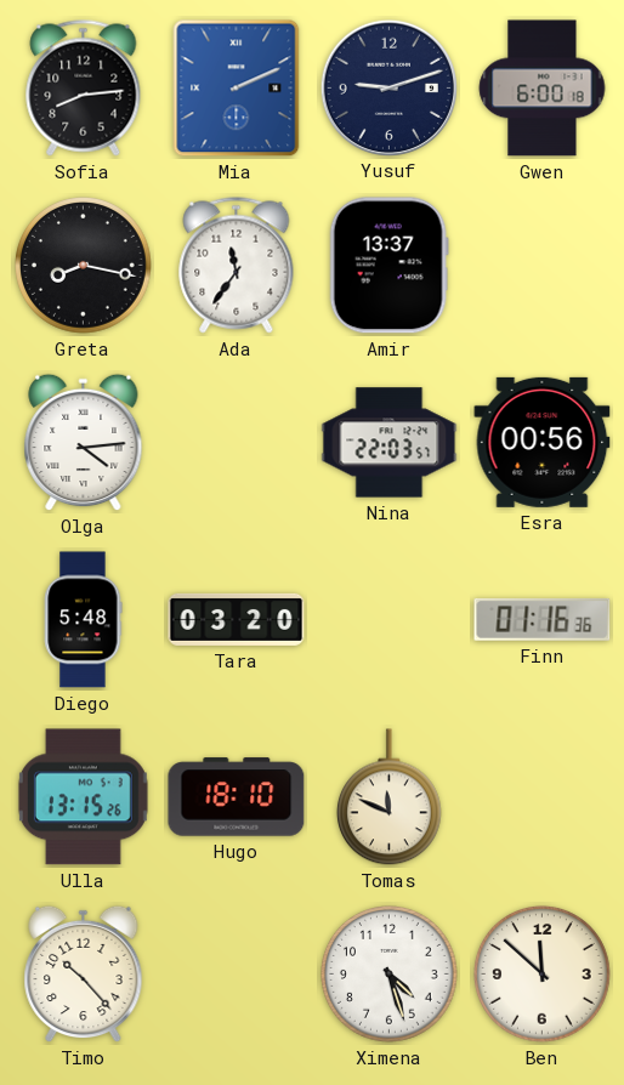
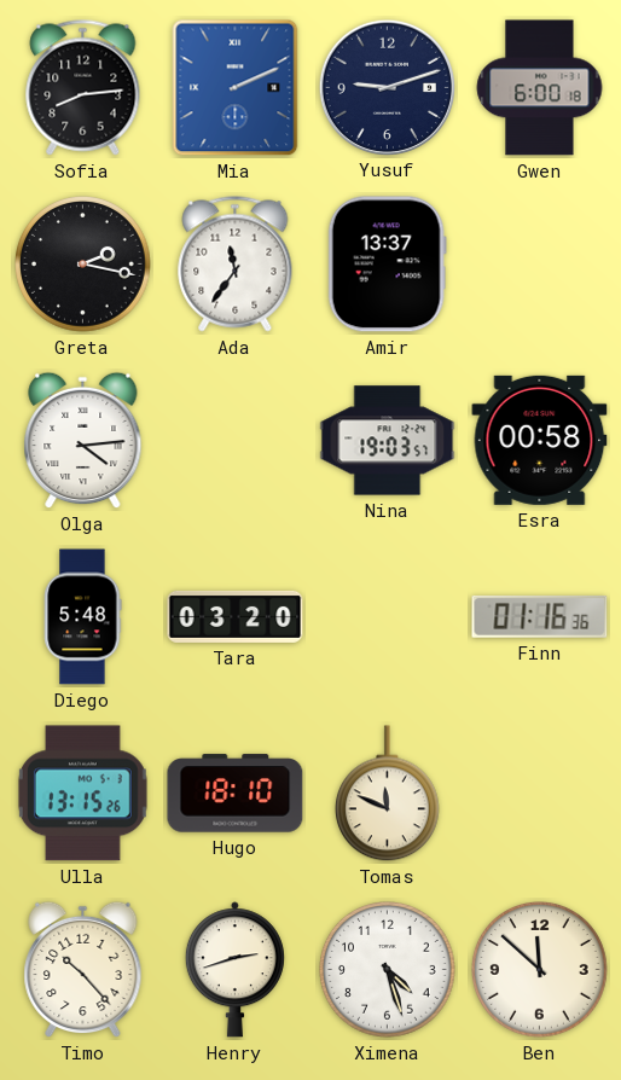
Greta: 8:17 -> 2:17 (83, 265)
Nina: 22:03 -> 19:03 (388, 441)
Esra: 00:56 -> 00:58 (540, 440)
Henry: none -> 2:42 (234, 970)
